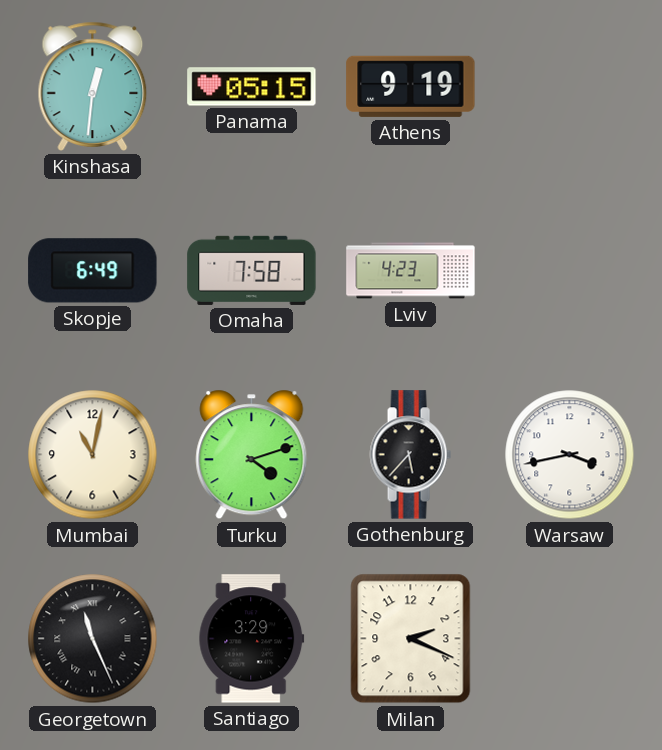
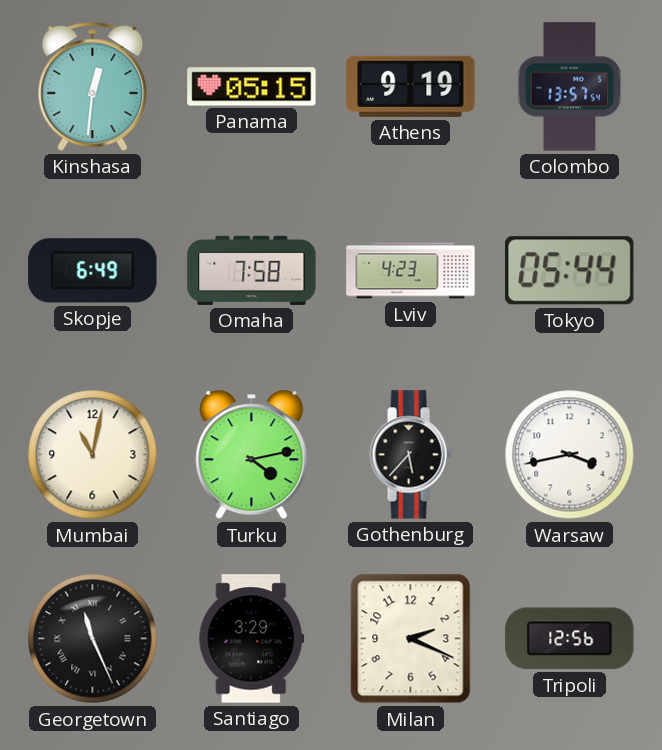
Colombo: none -> 13:57 (570, 87)
Tokyo: none -> 05:44 (570, 271)
Turku: 4:12 -> 4:13 (252, 455)
Tripoli: none -> 12:56 (570, 639)
